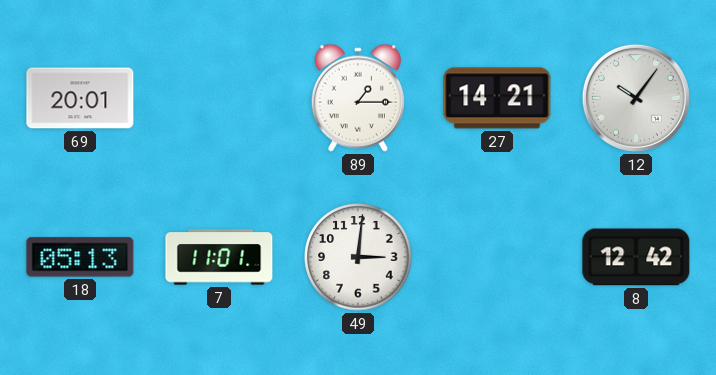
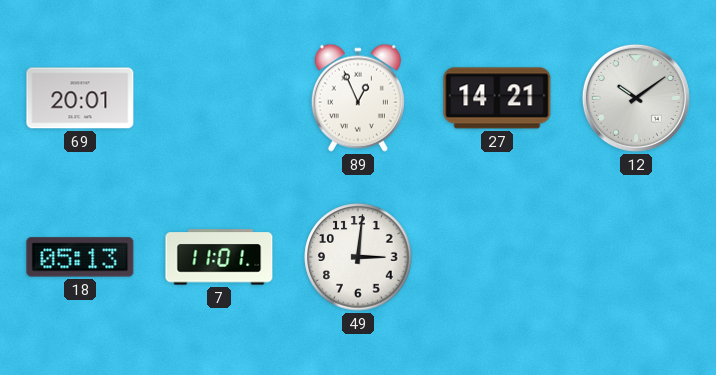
89: 1:15 -> 12:56 (358, 98)
12: 10:06 -> 10:09 (636, 98)
8: 12:42 -> none (636, 257)
